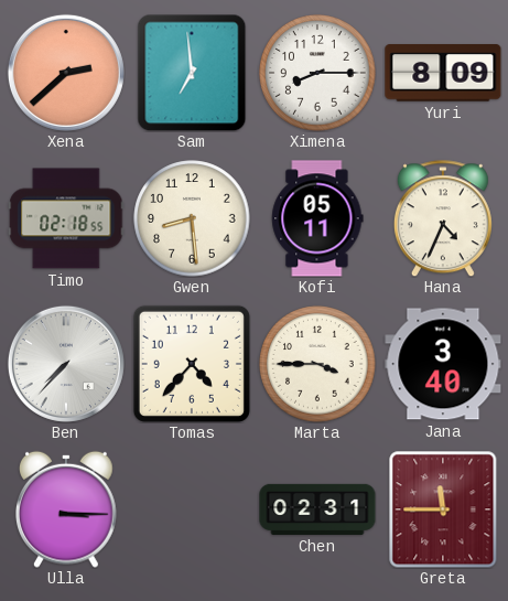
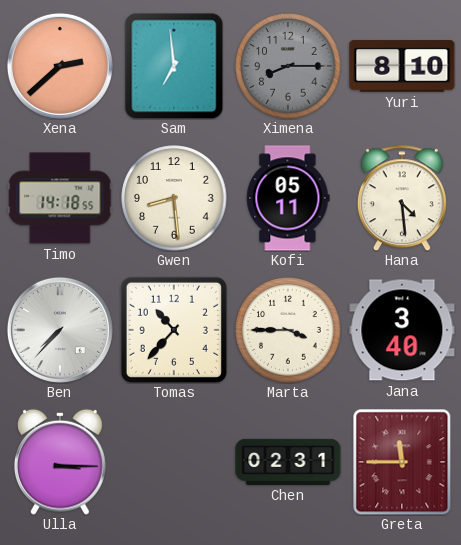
Ximena dial: white -> grey (288, 66)
Yuri: 8:09 -> 8:10 (402, 66)
Timo: 02:18 -> 14:18 (60, 198)
Hana: 4:34 -> 4:29 (402, 198)
Tomas: 4:37 -> 10:37 (174, 330)
